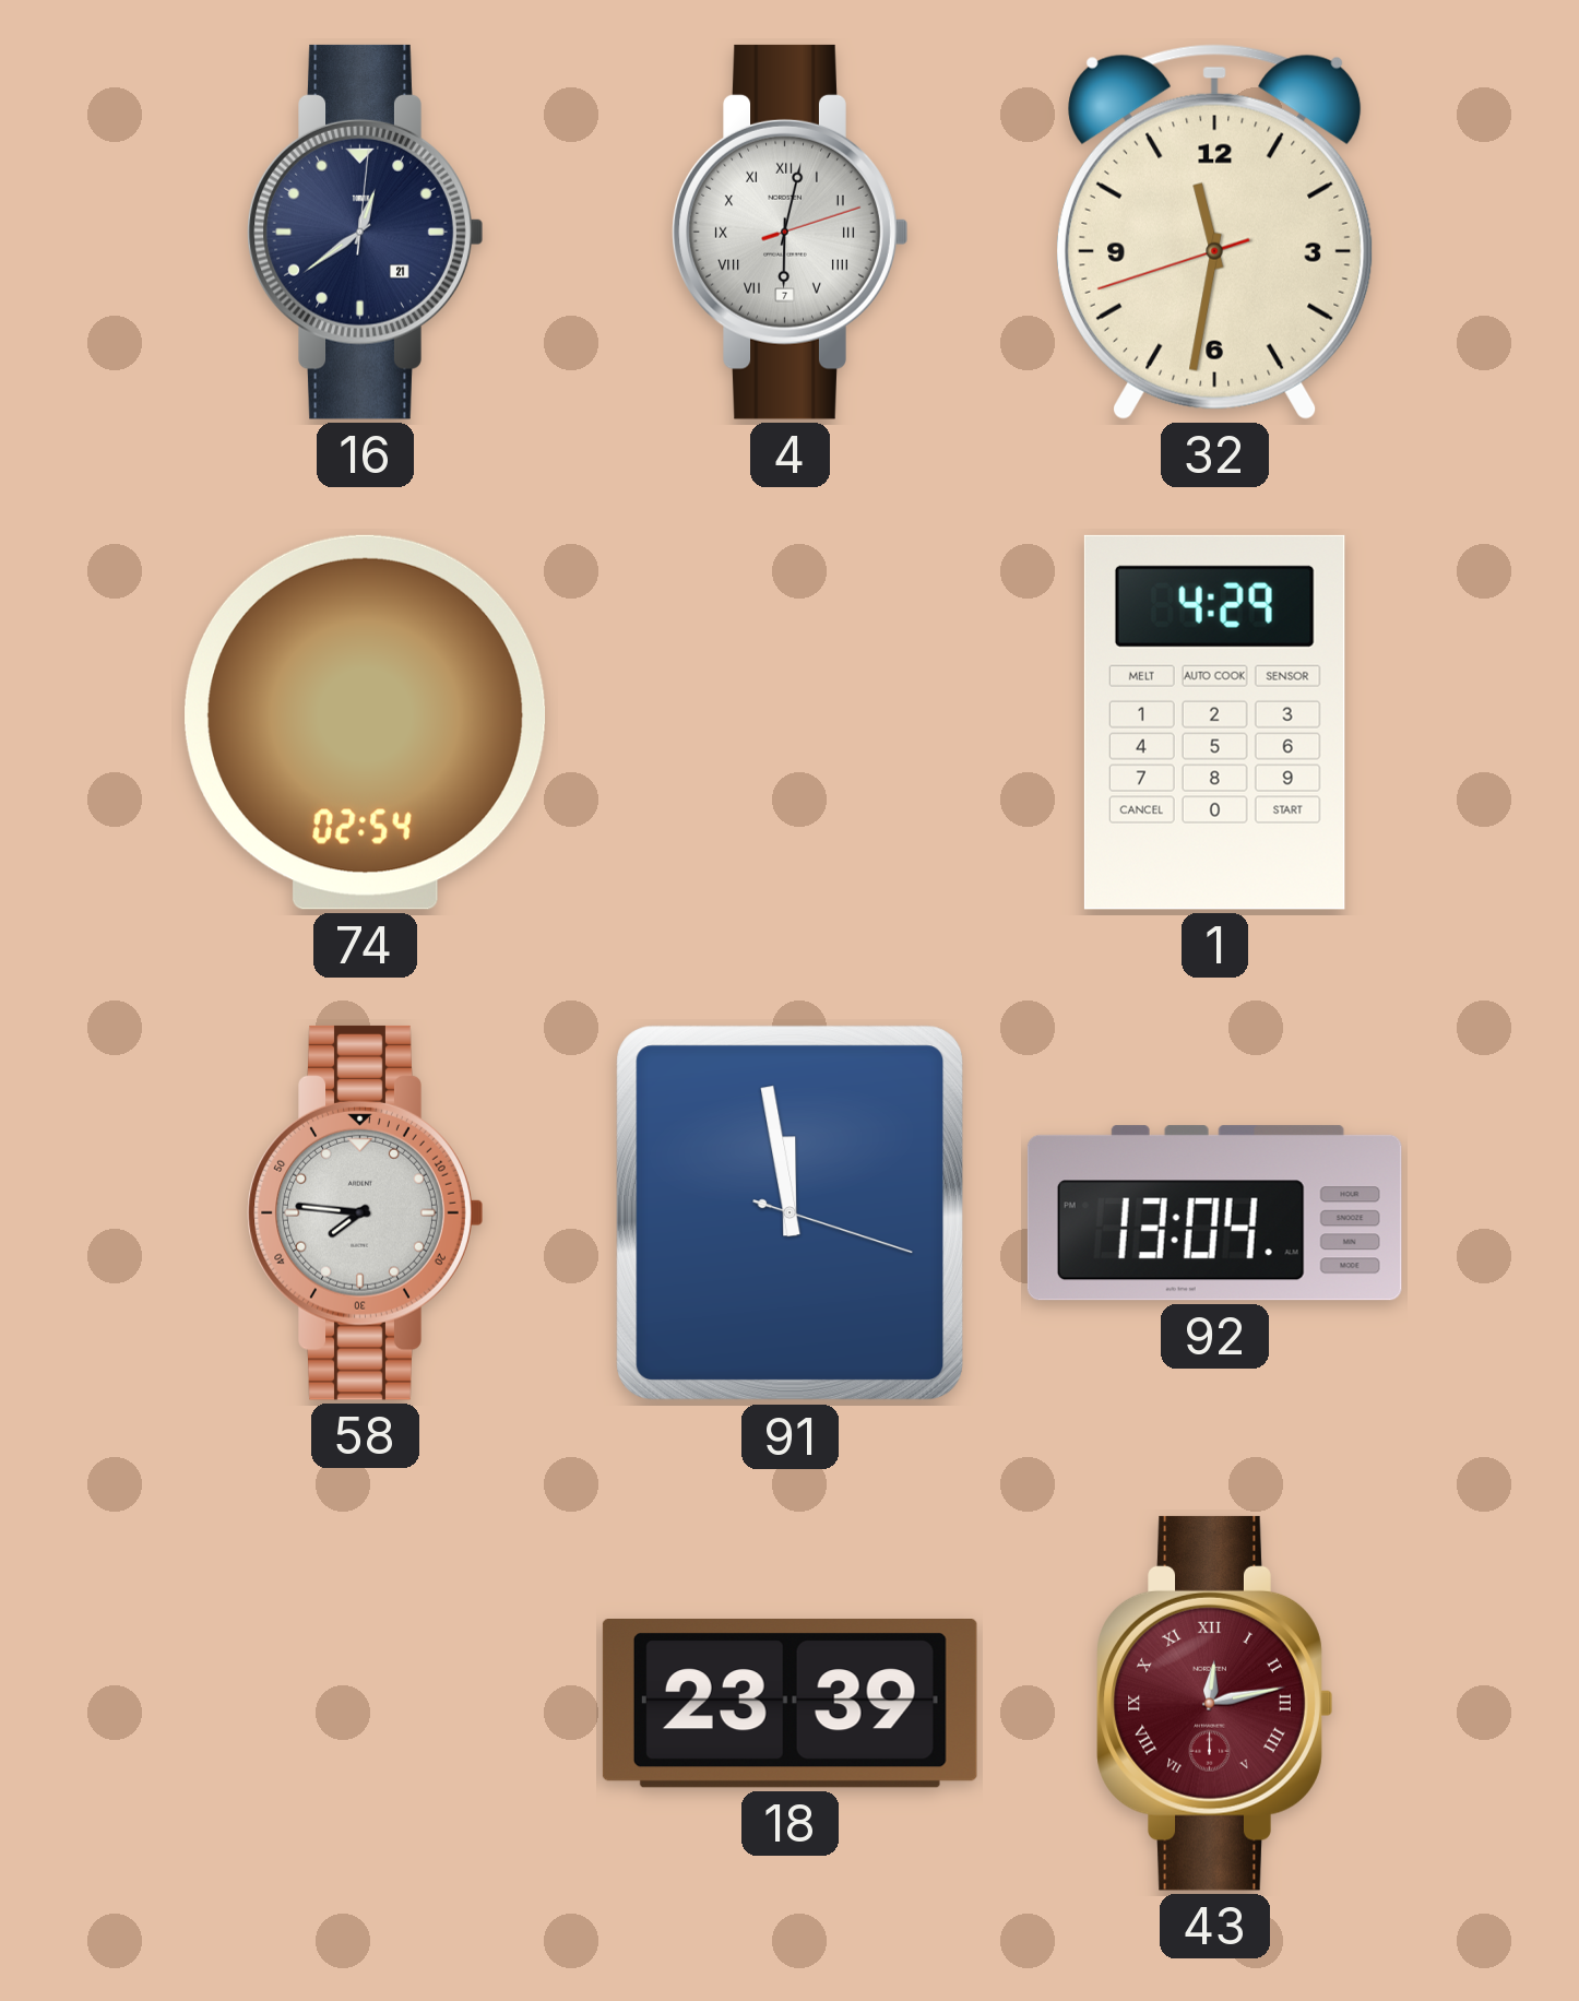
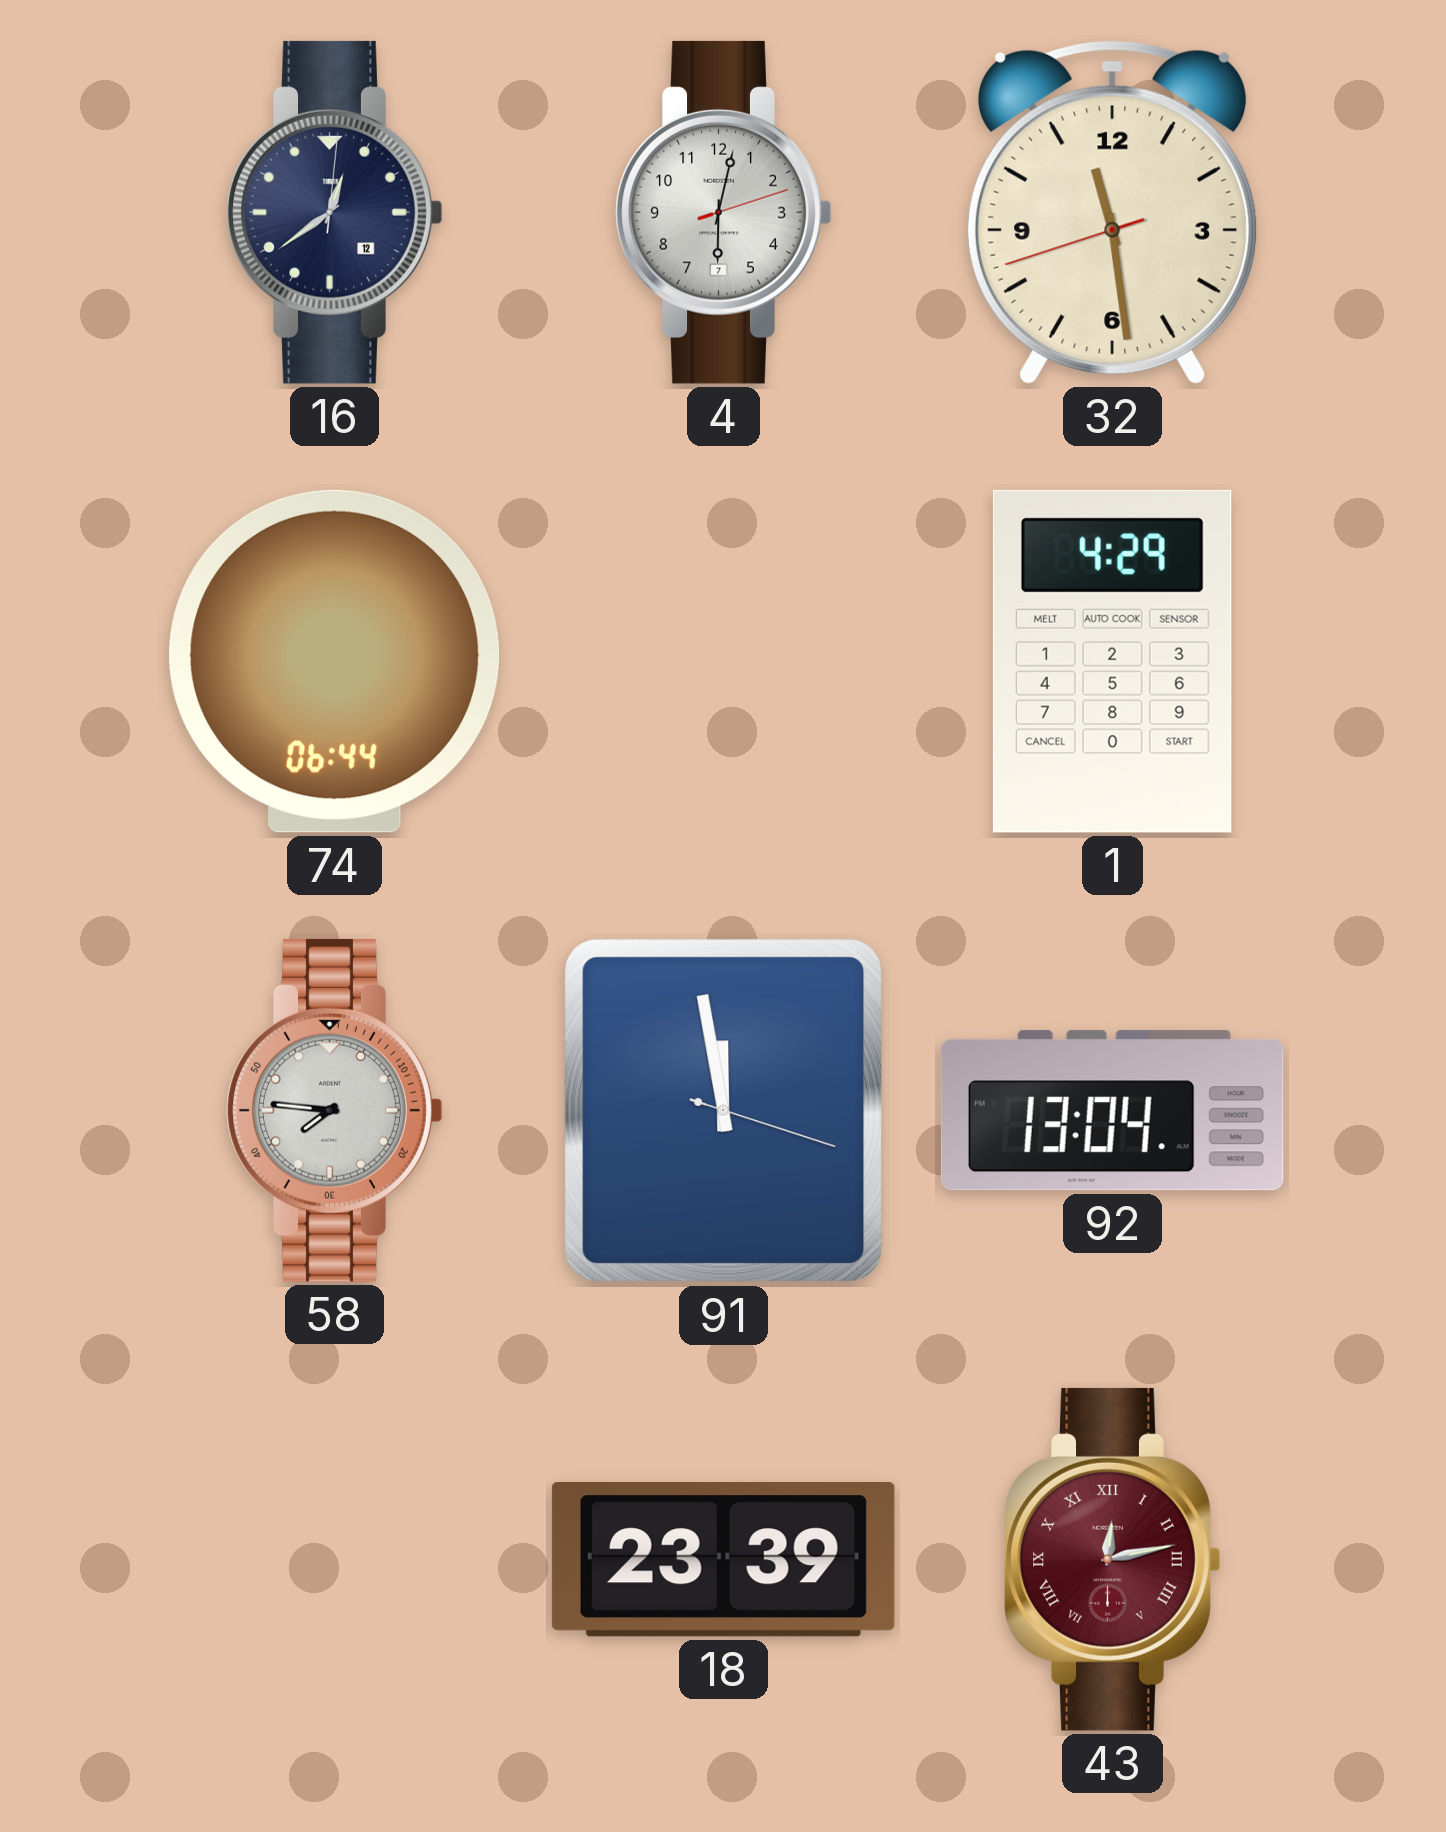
16 date: 21 -> 12 (335, 212)
4 numerals: Roman -> Arabic (724, 212)
32: 11:31 -> 11:28 (1112, 212)
74: 02:54 -> 06:44 (335, 661)
